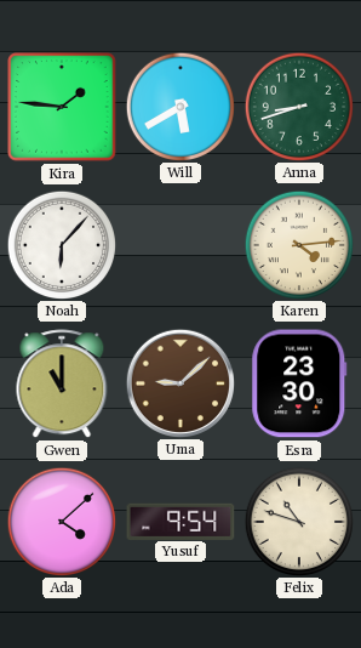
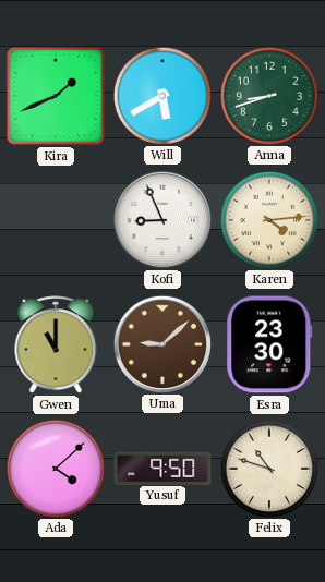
Kira: 1:46 -> 1:41 (56, 96)
Noah: 6:07 -> none (61, 244)
Kofi: none -> 8:56 (161, 219)
Yusuf: 9:54 -> 9:50 (162, 468)
